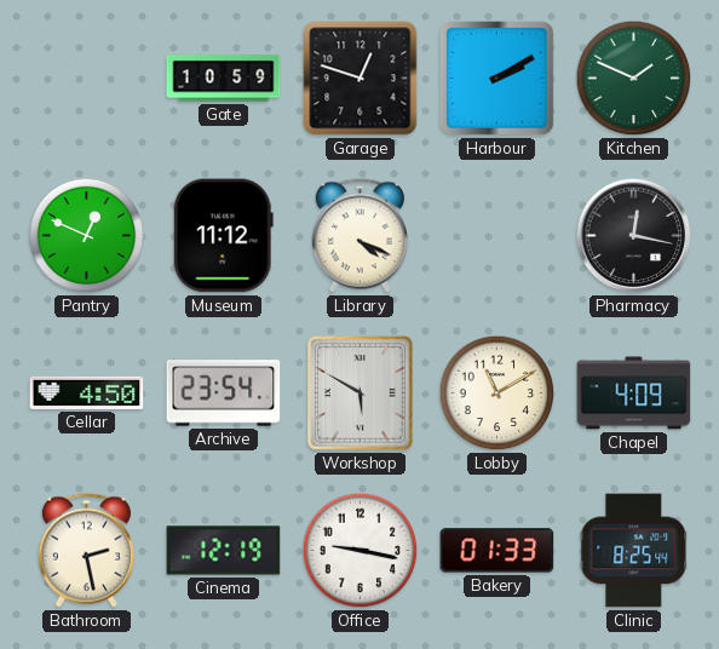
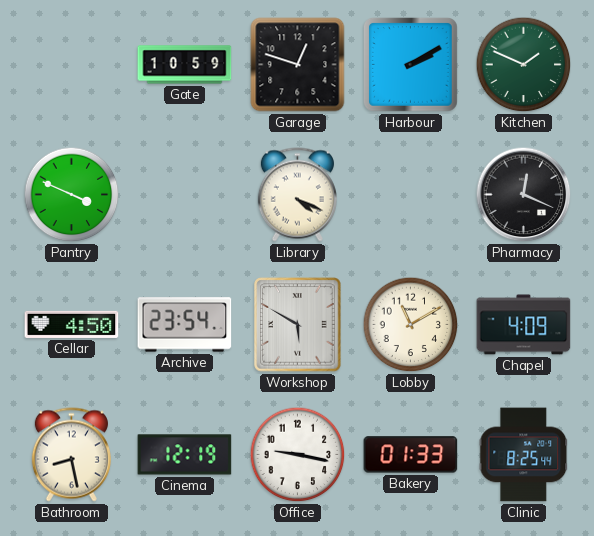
Pantry: 12:49 -> 3:49 (72, 195)
Museum: 11:12 -> none (223, 236)
Pharmacy: 12:17 -> 12:19 (524, 195)
Bathroom: 2:28 -> 8:28 (71, 455)
